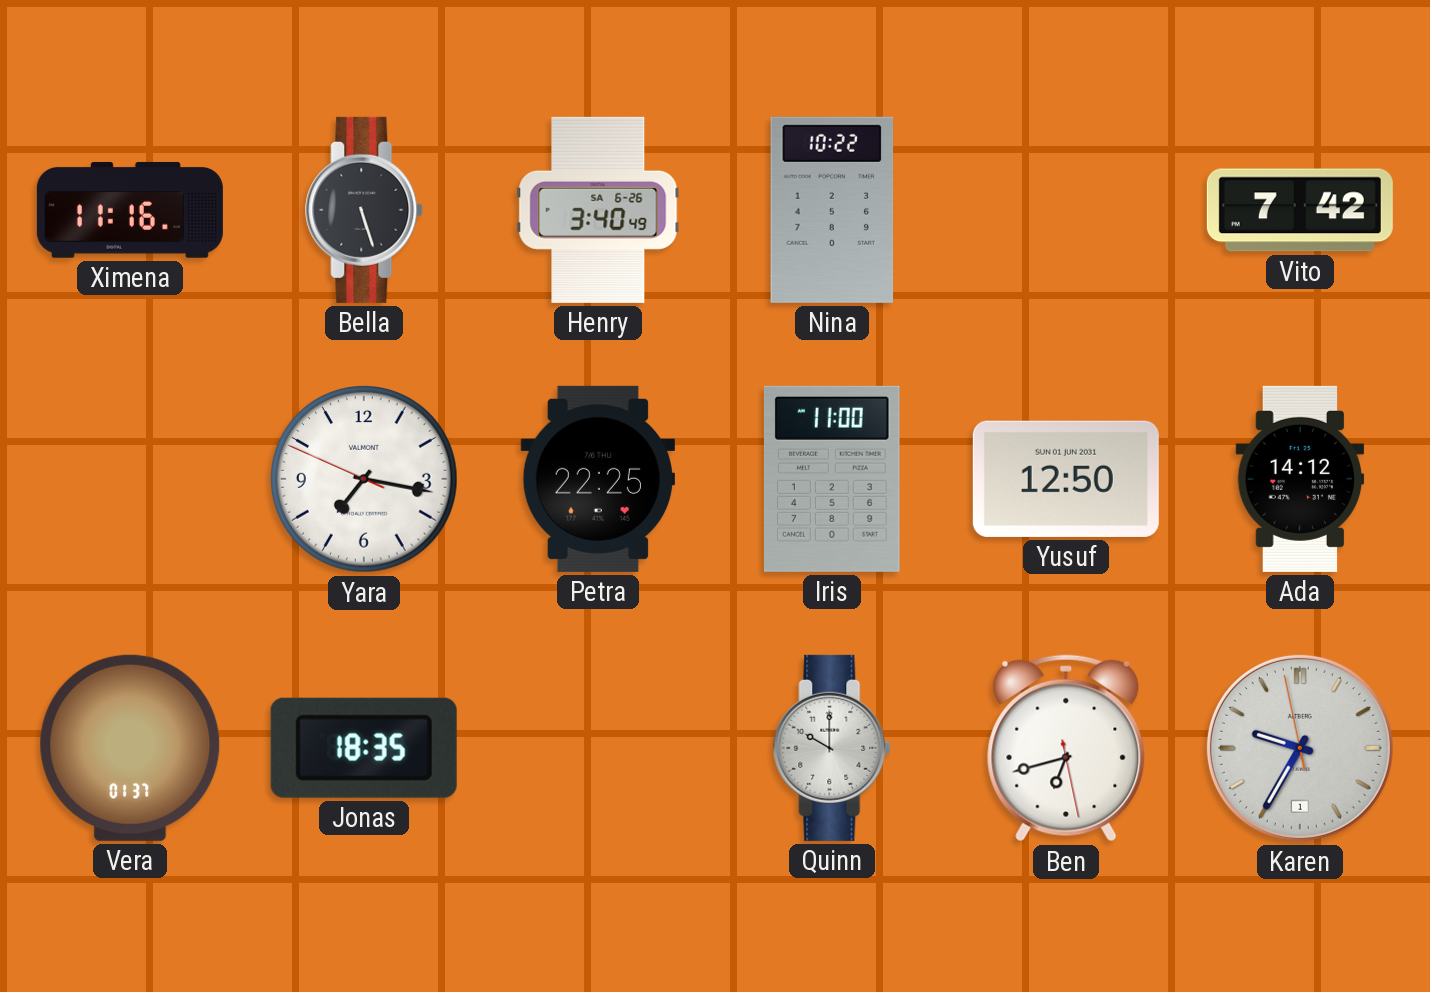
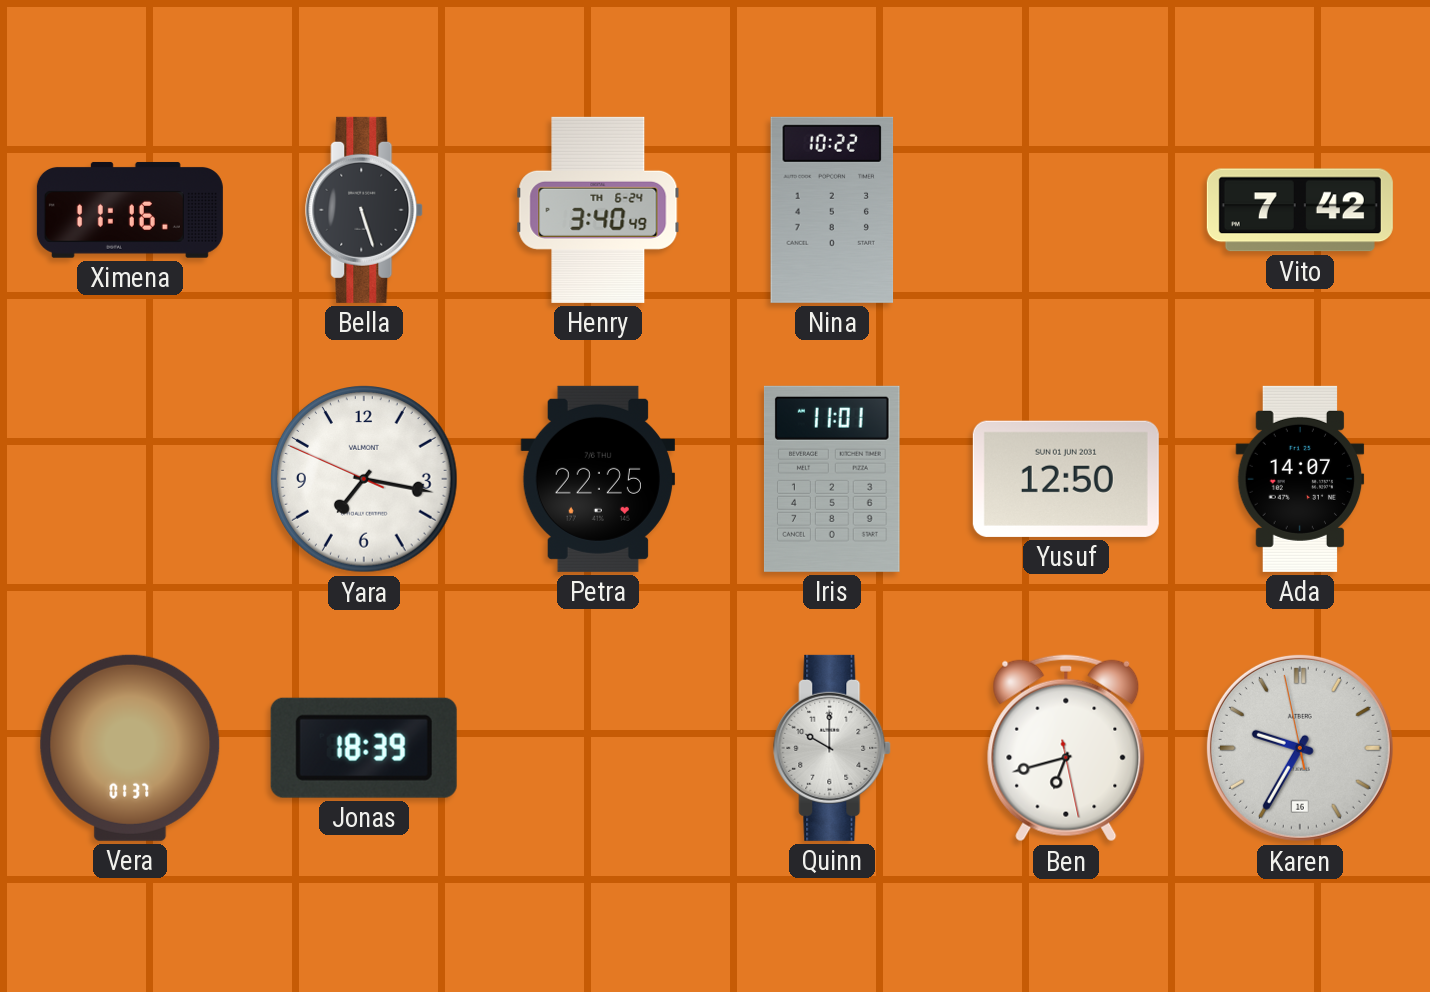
Henry date: SA 6-26 -> TH 6-24 (598, 210)
Iris: 11:00 -> 11:01 (832, 479)
Ada: 14:12 -> 14:07 (1300, 479)
Jonas: 18:35 -> 18:39 (364, 748)
Karen date: 1 -> 16 (1300, 748)
